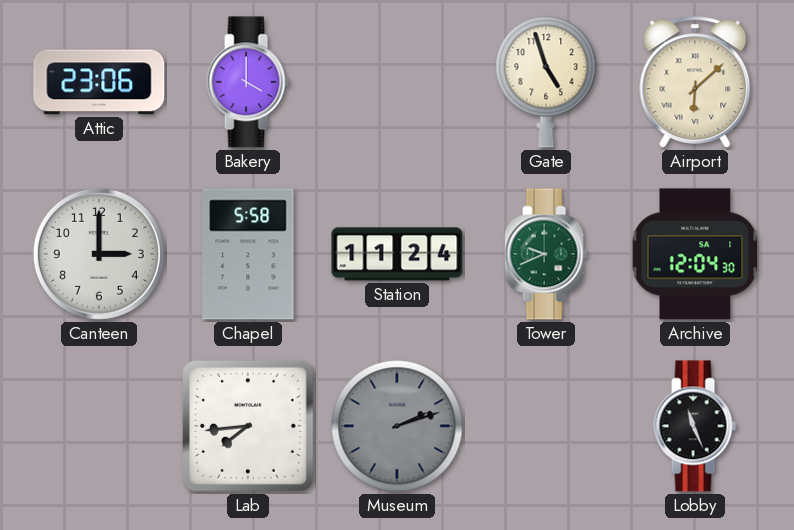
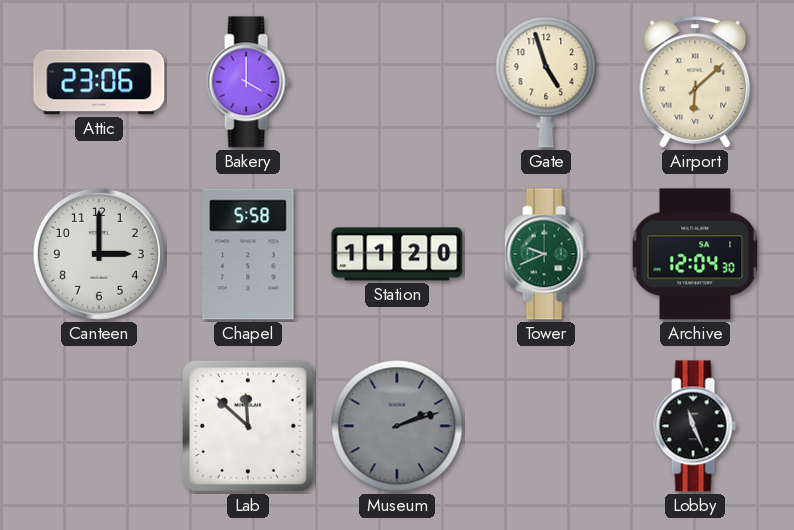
Station: 11:24 -> 11:20 (397, 254)
Lab: 7:44 -> 11:52 (249, 427)
